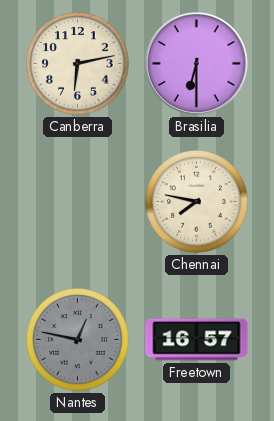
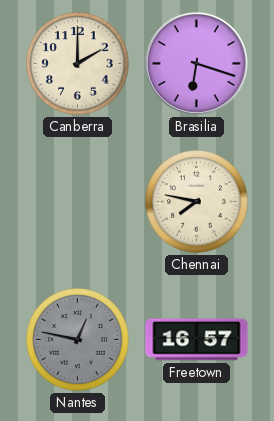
Canberra: 6:13 -> 2:00 (78, 64)
Brasilia: 6:30 -> 6:18 (196, 63)
